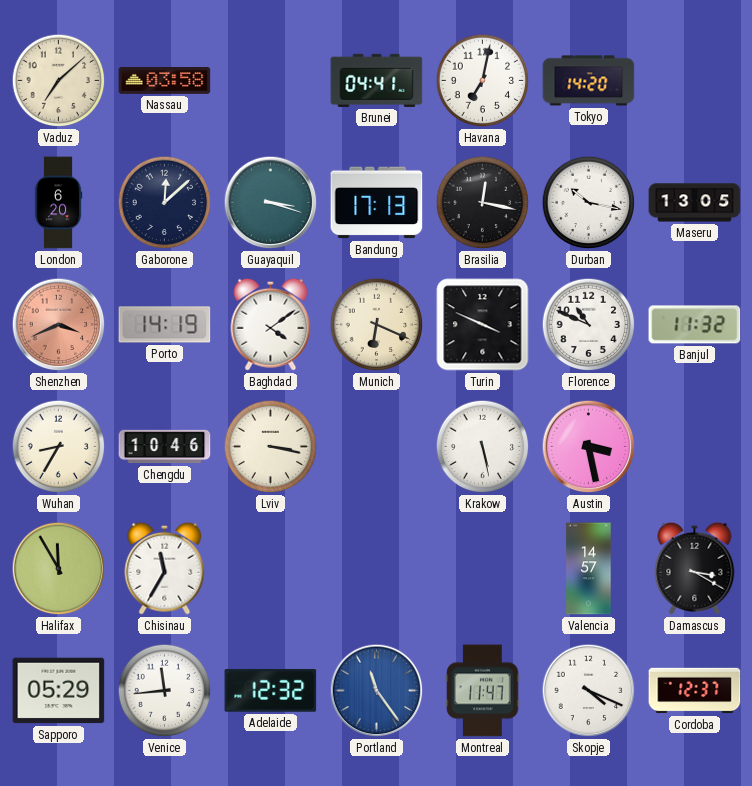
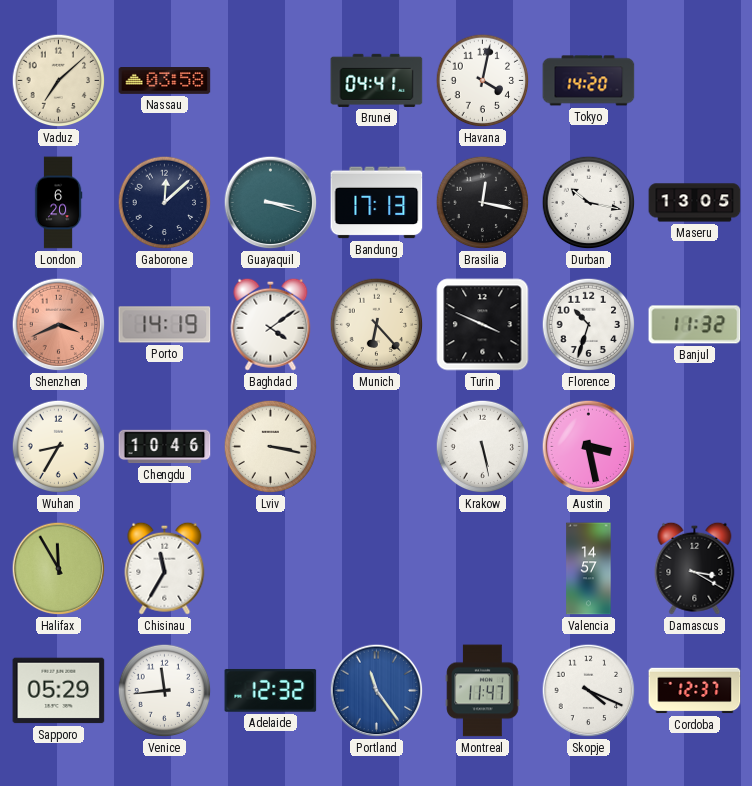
Havana: 7:02 -> 4:02 (483, 81)
Munich: 6:19 -> 6:23 (377, 325)
Florence: 10:49 -> 10:33 (589, 325)
